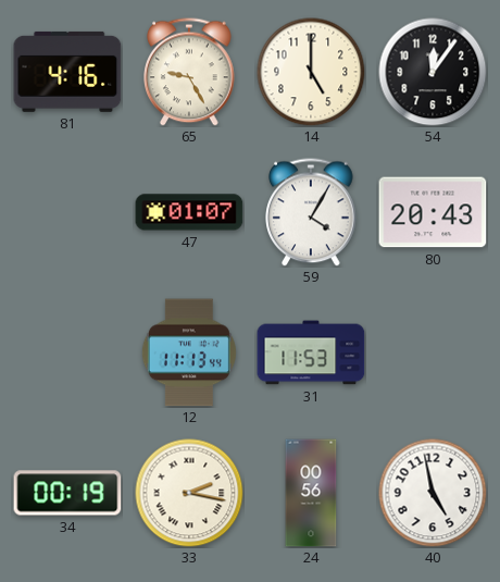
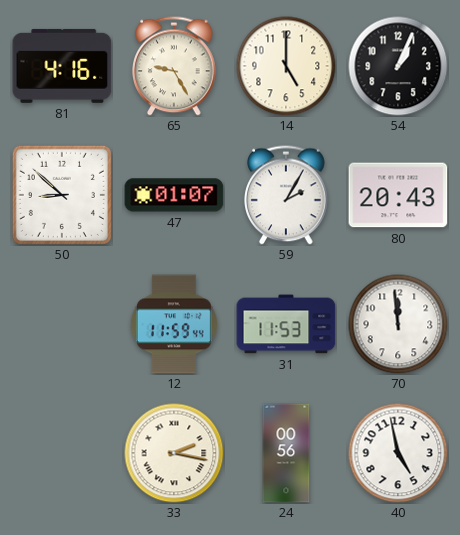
54: 12:06 -> 1:04 (398, 66)
50: none -> 8:52 (62, 195)
59: 4:05 -> 2:05 (286, 195)
12: 11:13 -> 11:59 (174, 324)
70: none -> 11:59 (398, 324)
34: 00:19 -> none (67, 493)
